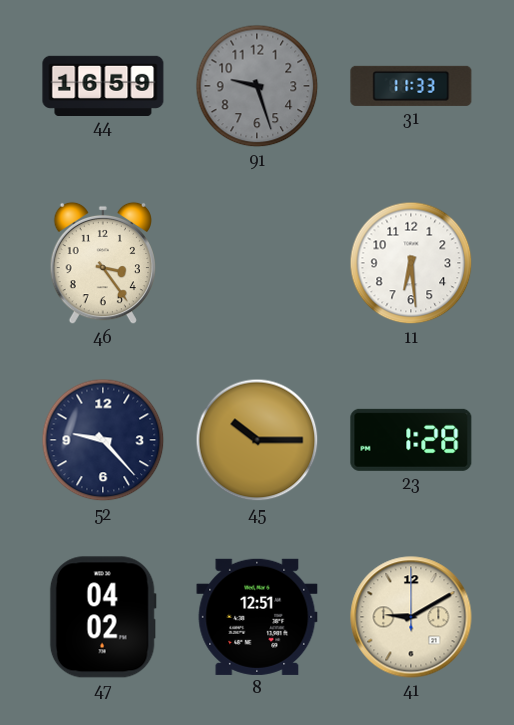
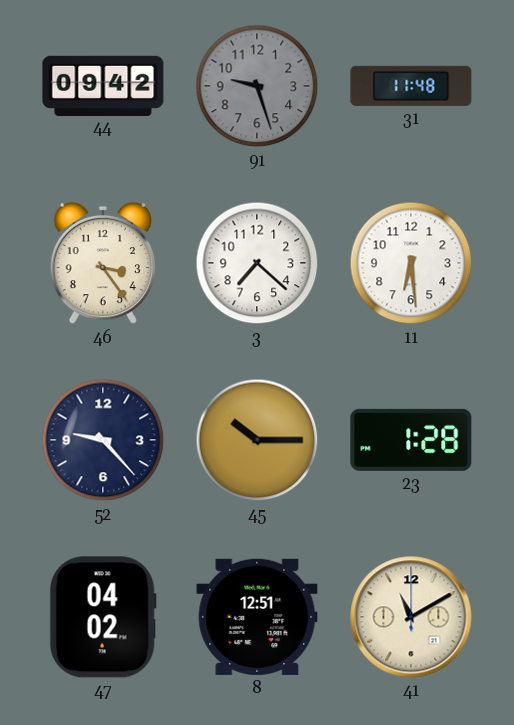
44: 16:59 -> 09:42 (103, 85)
31: 11:33 -> 11:48 (411, 86)
3: none -> 7:22 (257, 263)
41: 9:10 -> 11:10 (411, 617)
